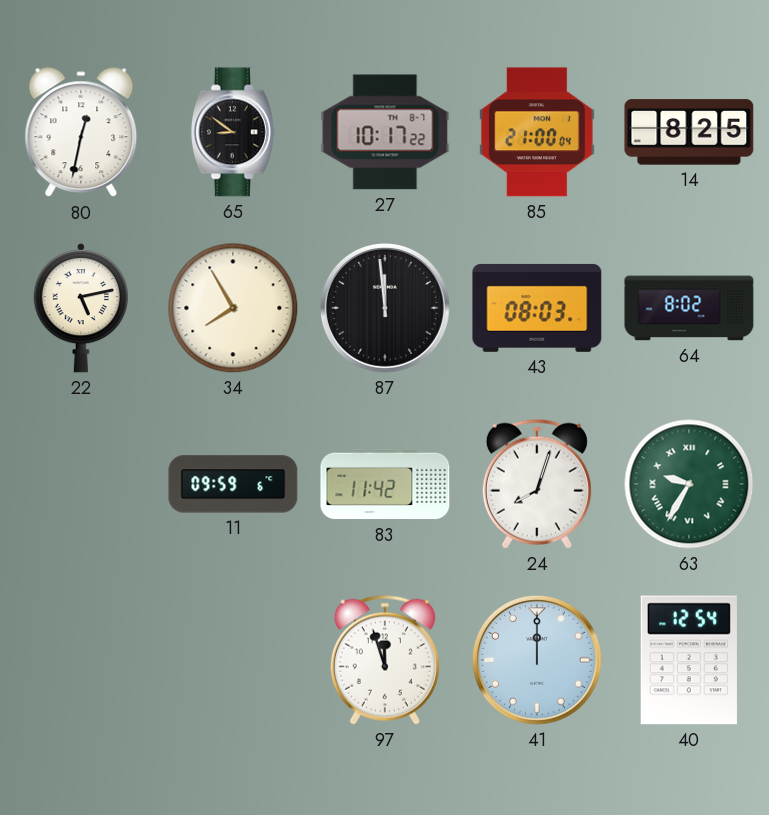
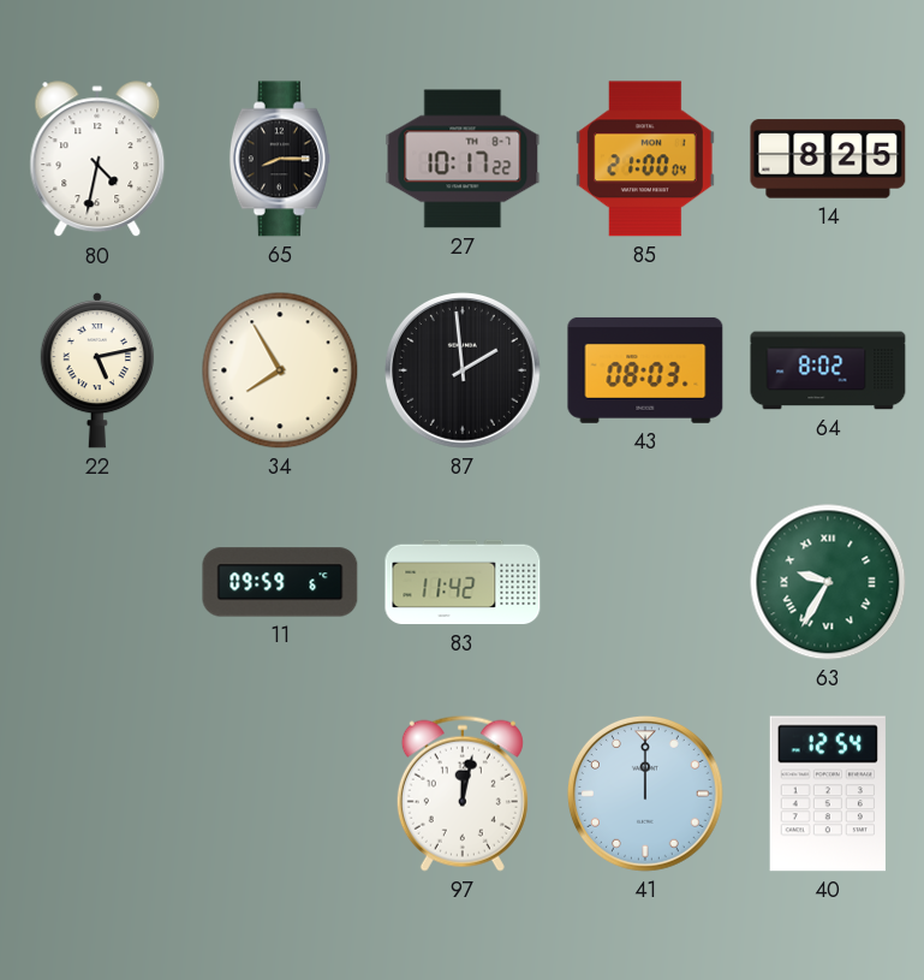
80: 12:32 -> 4:32 (97, 160)
65: 8:51 -> 8:15 (280, 159)
87: 11:59 -> 1:59 (463, 370)
24: 8:03 -> none (537, 484)
97: 11:57 -> 12:02 (463, 794)
